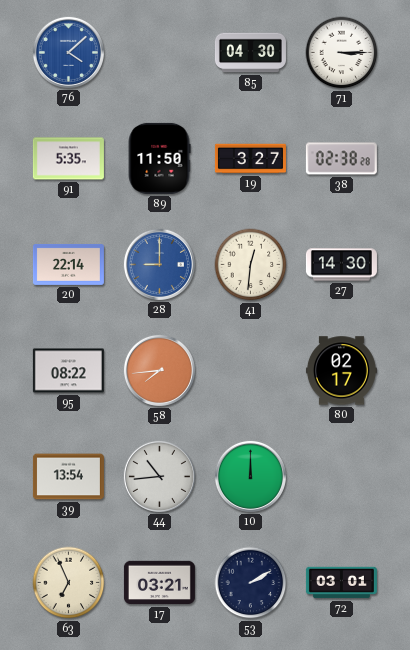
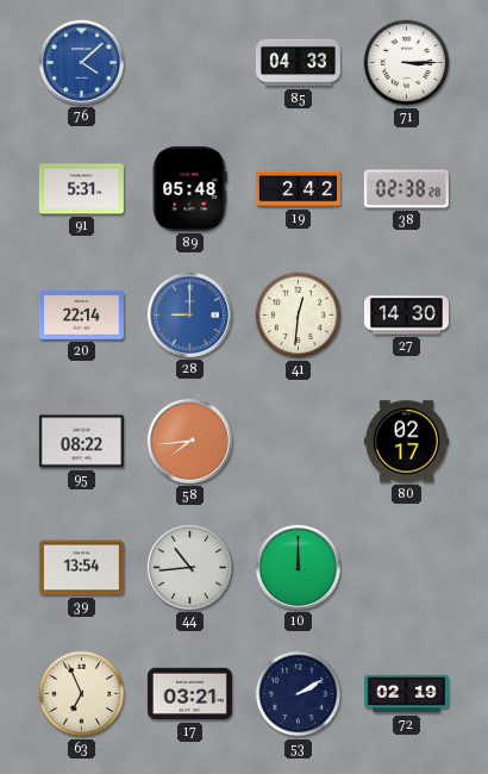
85: 04:30 -> 04:33 (298, 63)
91: 5:35 -> 5:31 (81, 189)
89: 11:50 -> 05:48 (189, 188)
19: 3:27 -> 2:42 (298, 189)
72: 03:01 -> 02:19 (406, 694)
